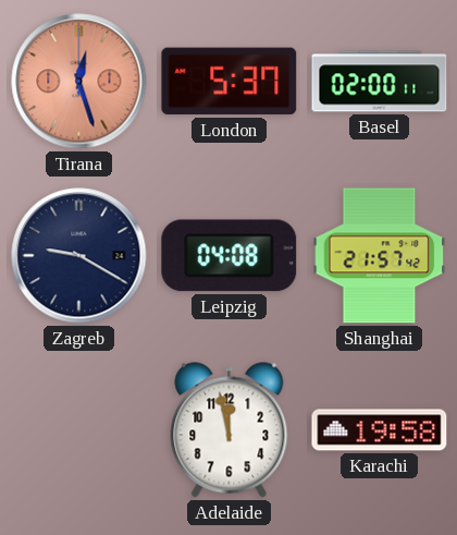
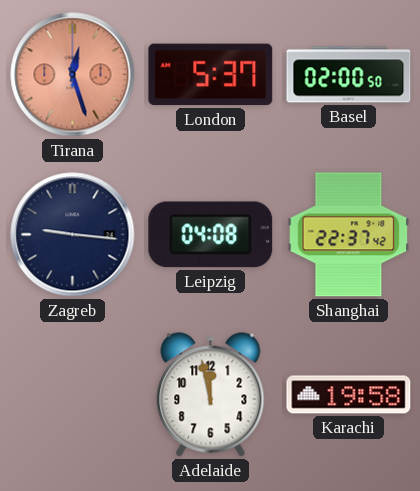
Basel: 02:00:11 -> 02:00:50 (349, 75)
Zagreb: 9:20 -> 9:16 (73, 235)
Shanghai: 21:57 -> 22:37 (349, 235)
